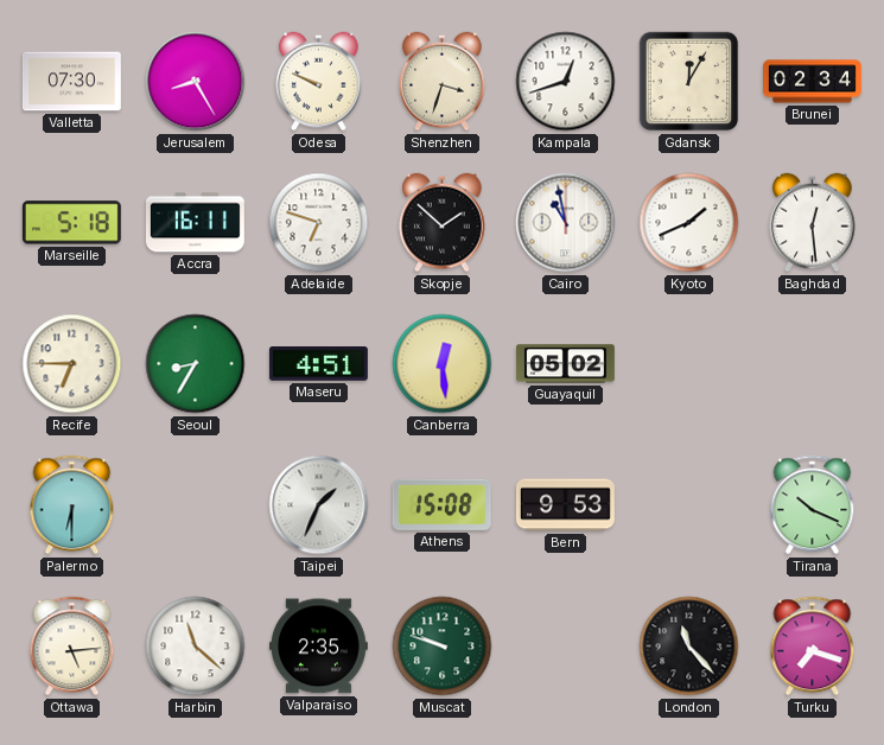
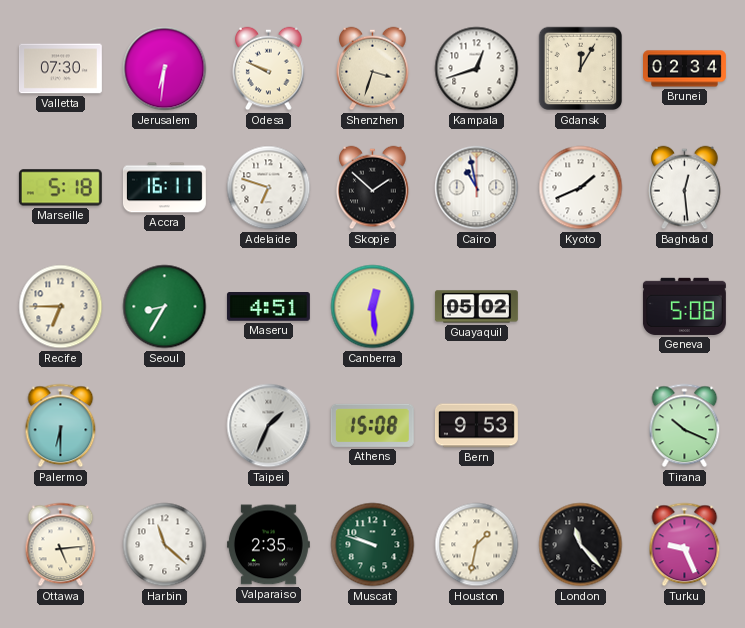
Jerusalem: 8:25 -> 6:31 (165, 69)
Geneva: none -> 5:08 (684, 306)
Houston: none -> 1:32 (477, 545)
Turku: 7:18 -> 9:26 (685, 545)
